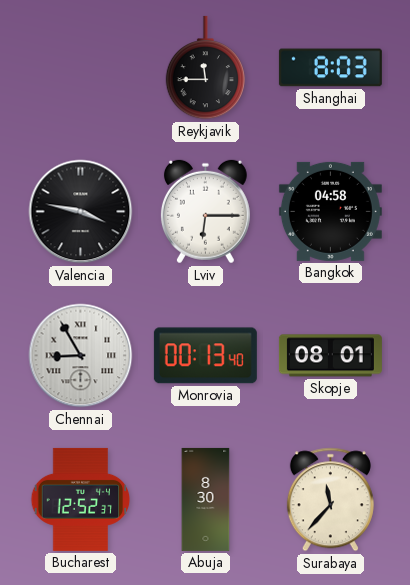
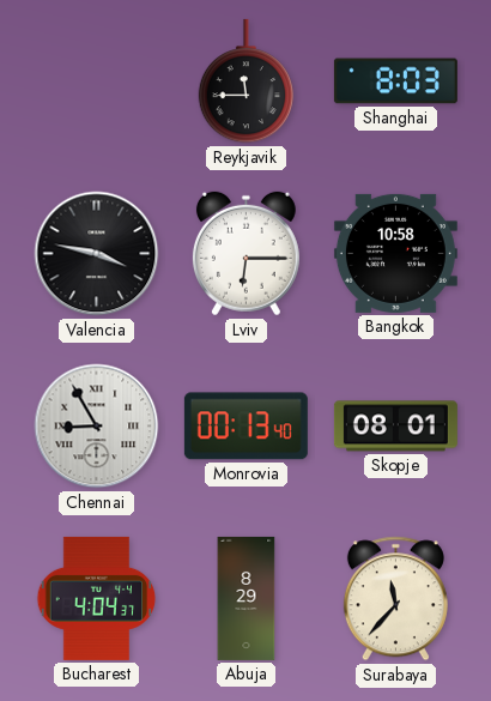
Bangkok: 04:58 -> 10:58 (395, 253)
Bucharest: 12:52 -> 4:04 (97, 598)
Abuja: 8:30 -> 8:29 (247, 598)
